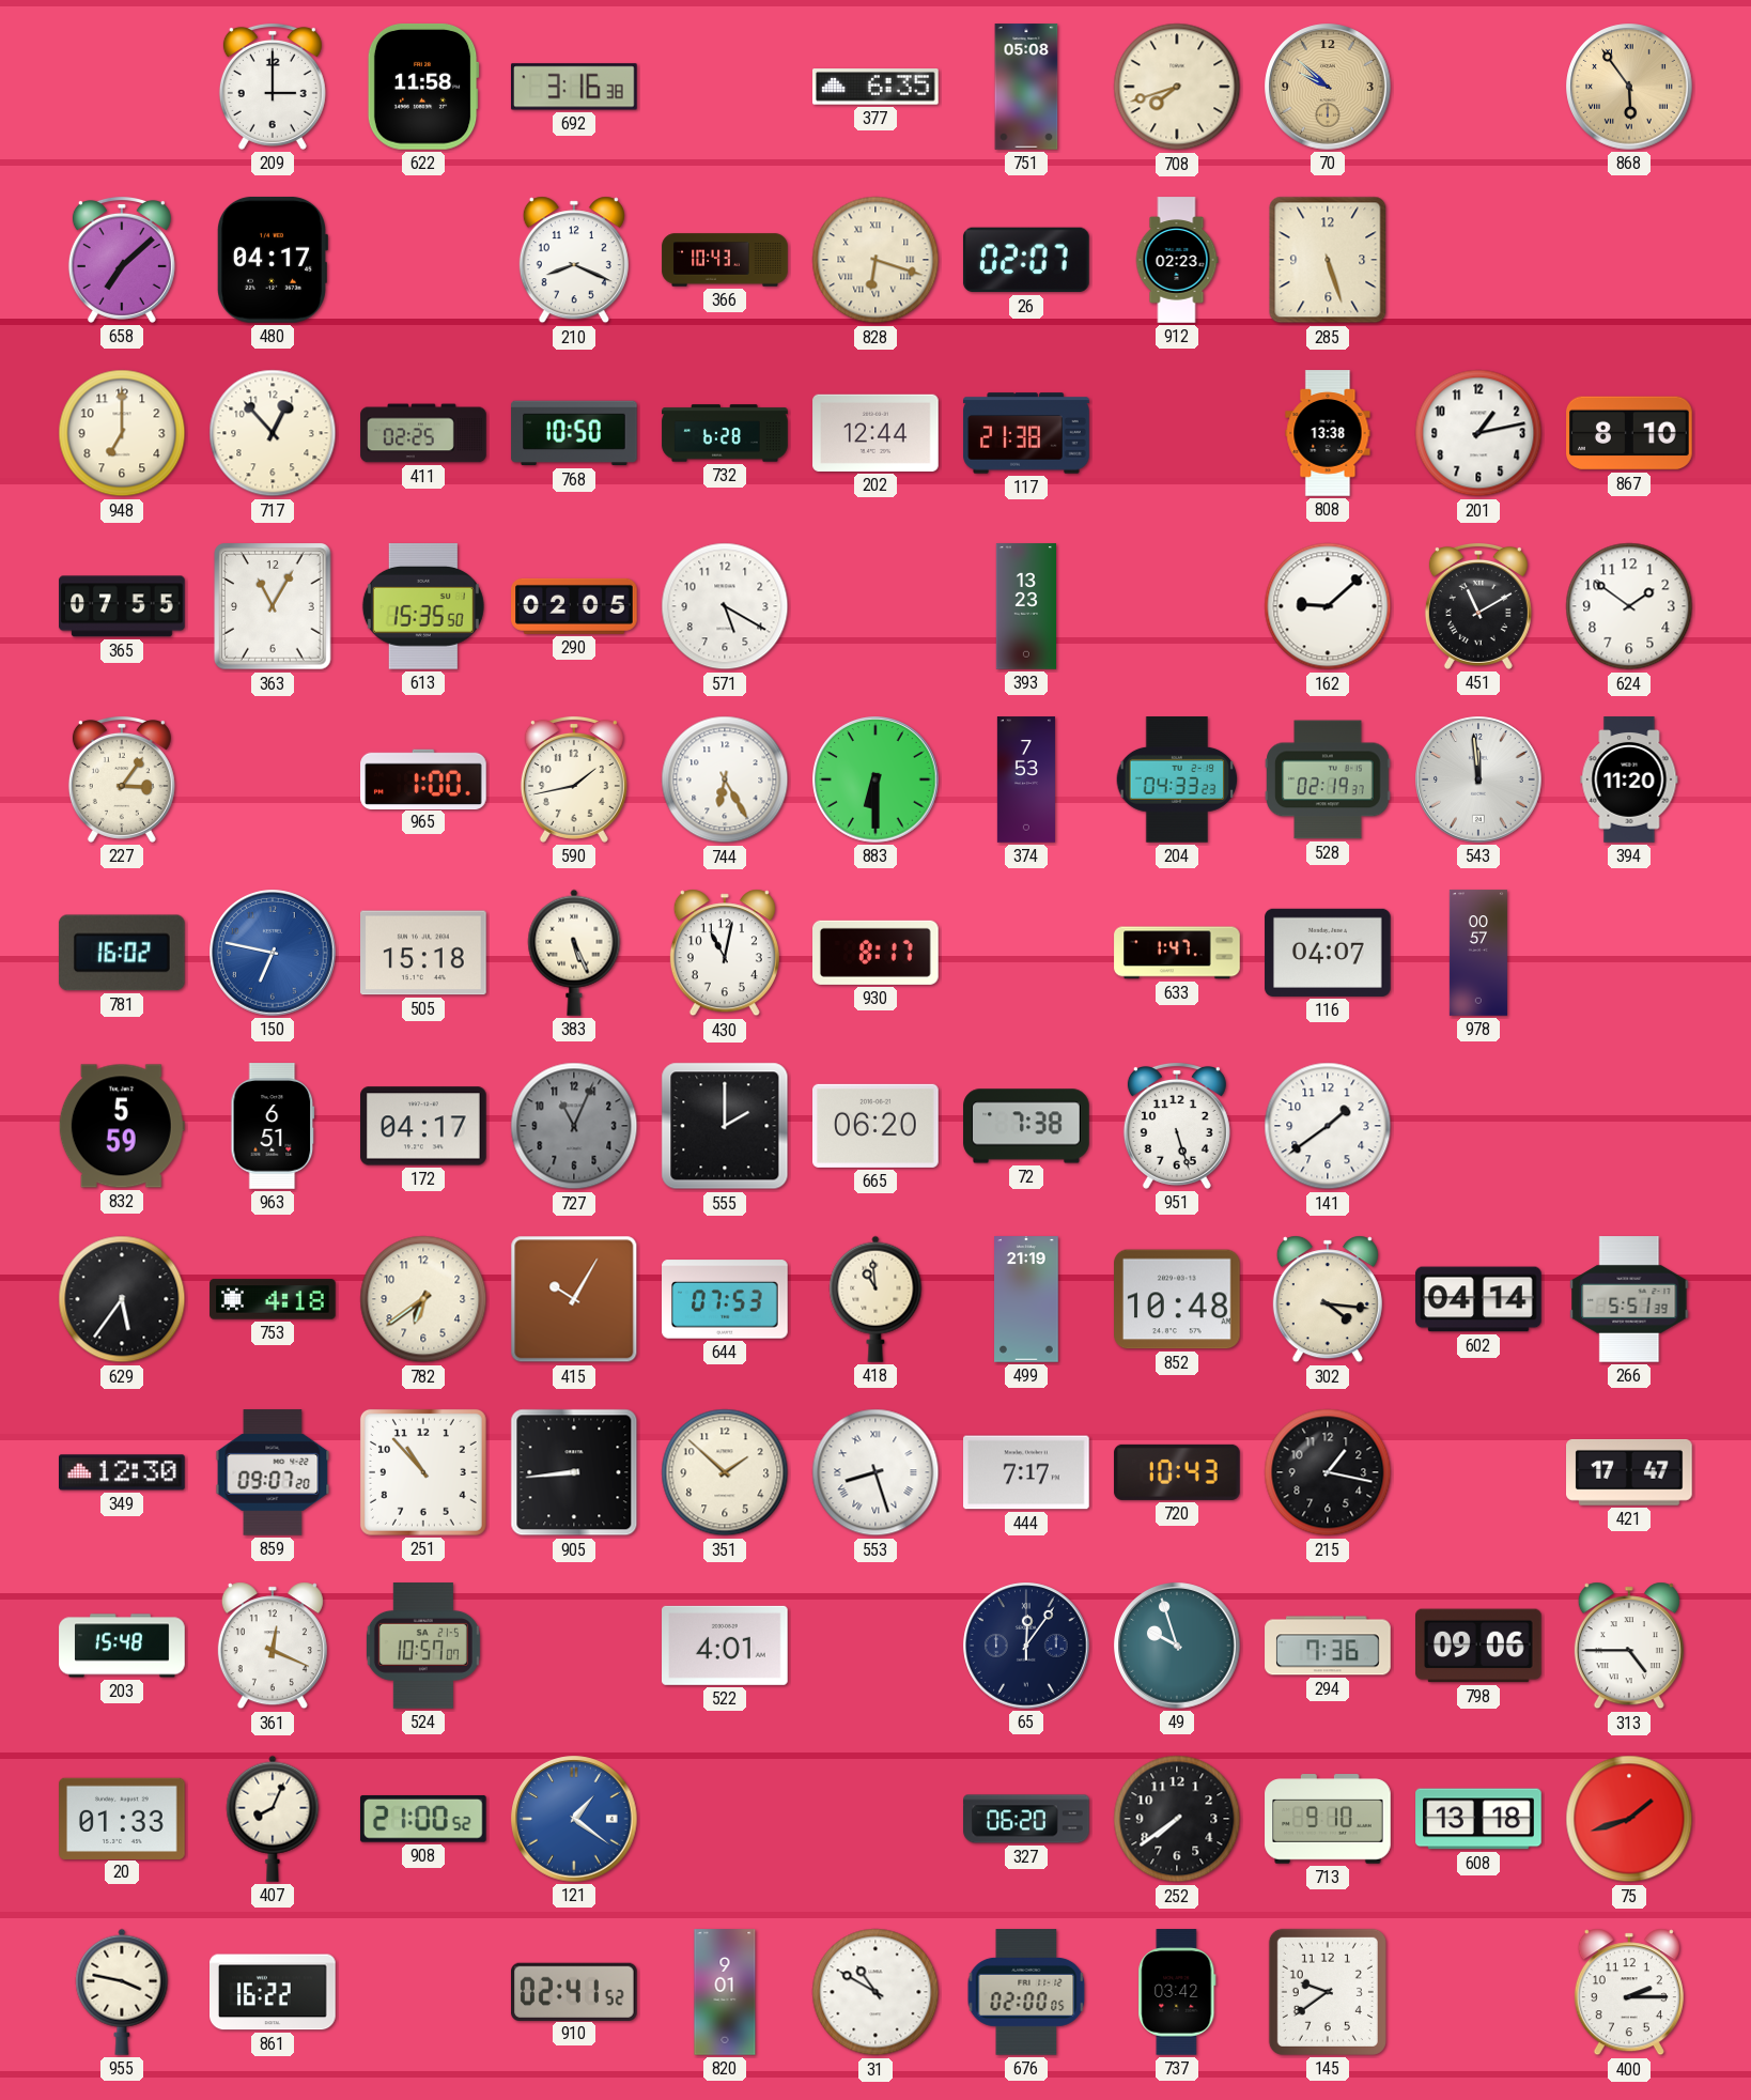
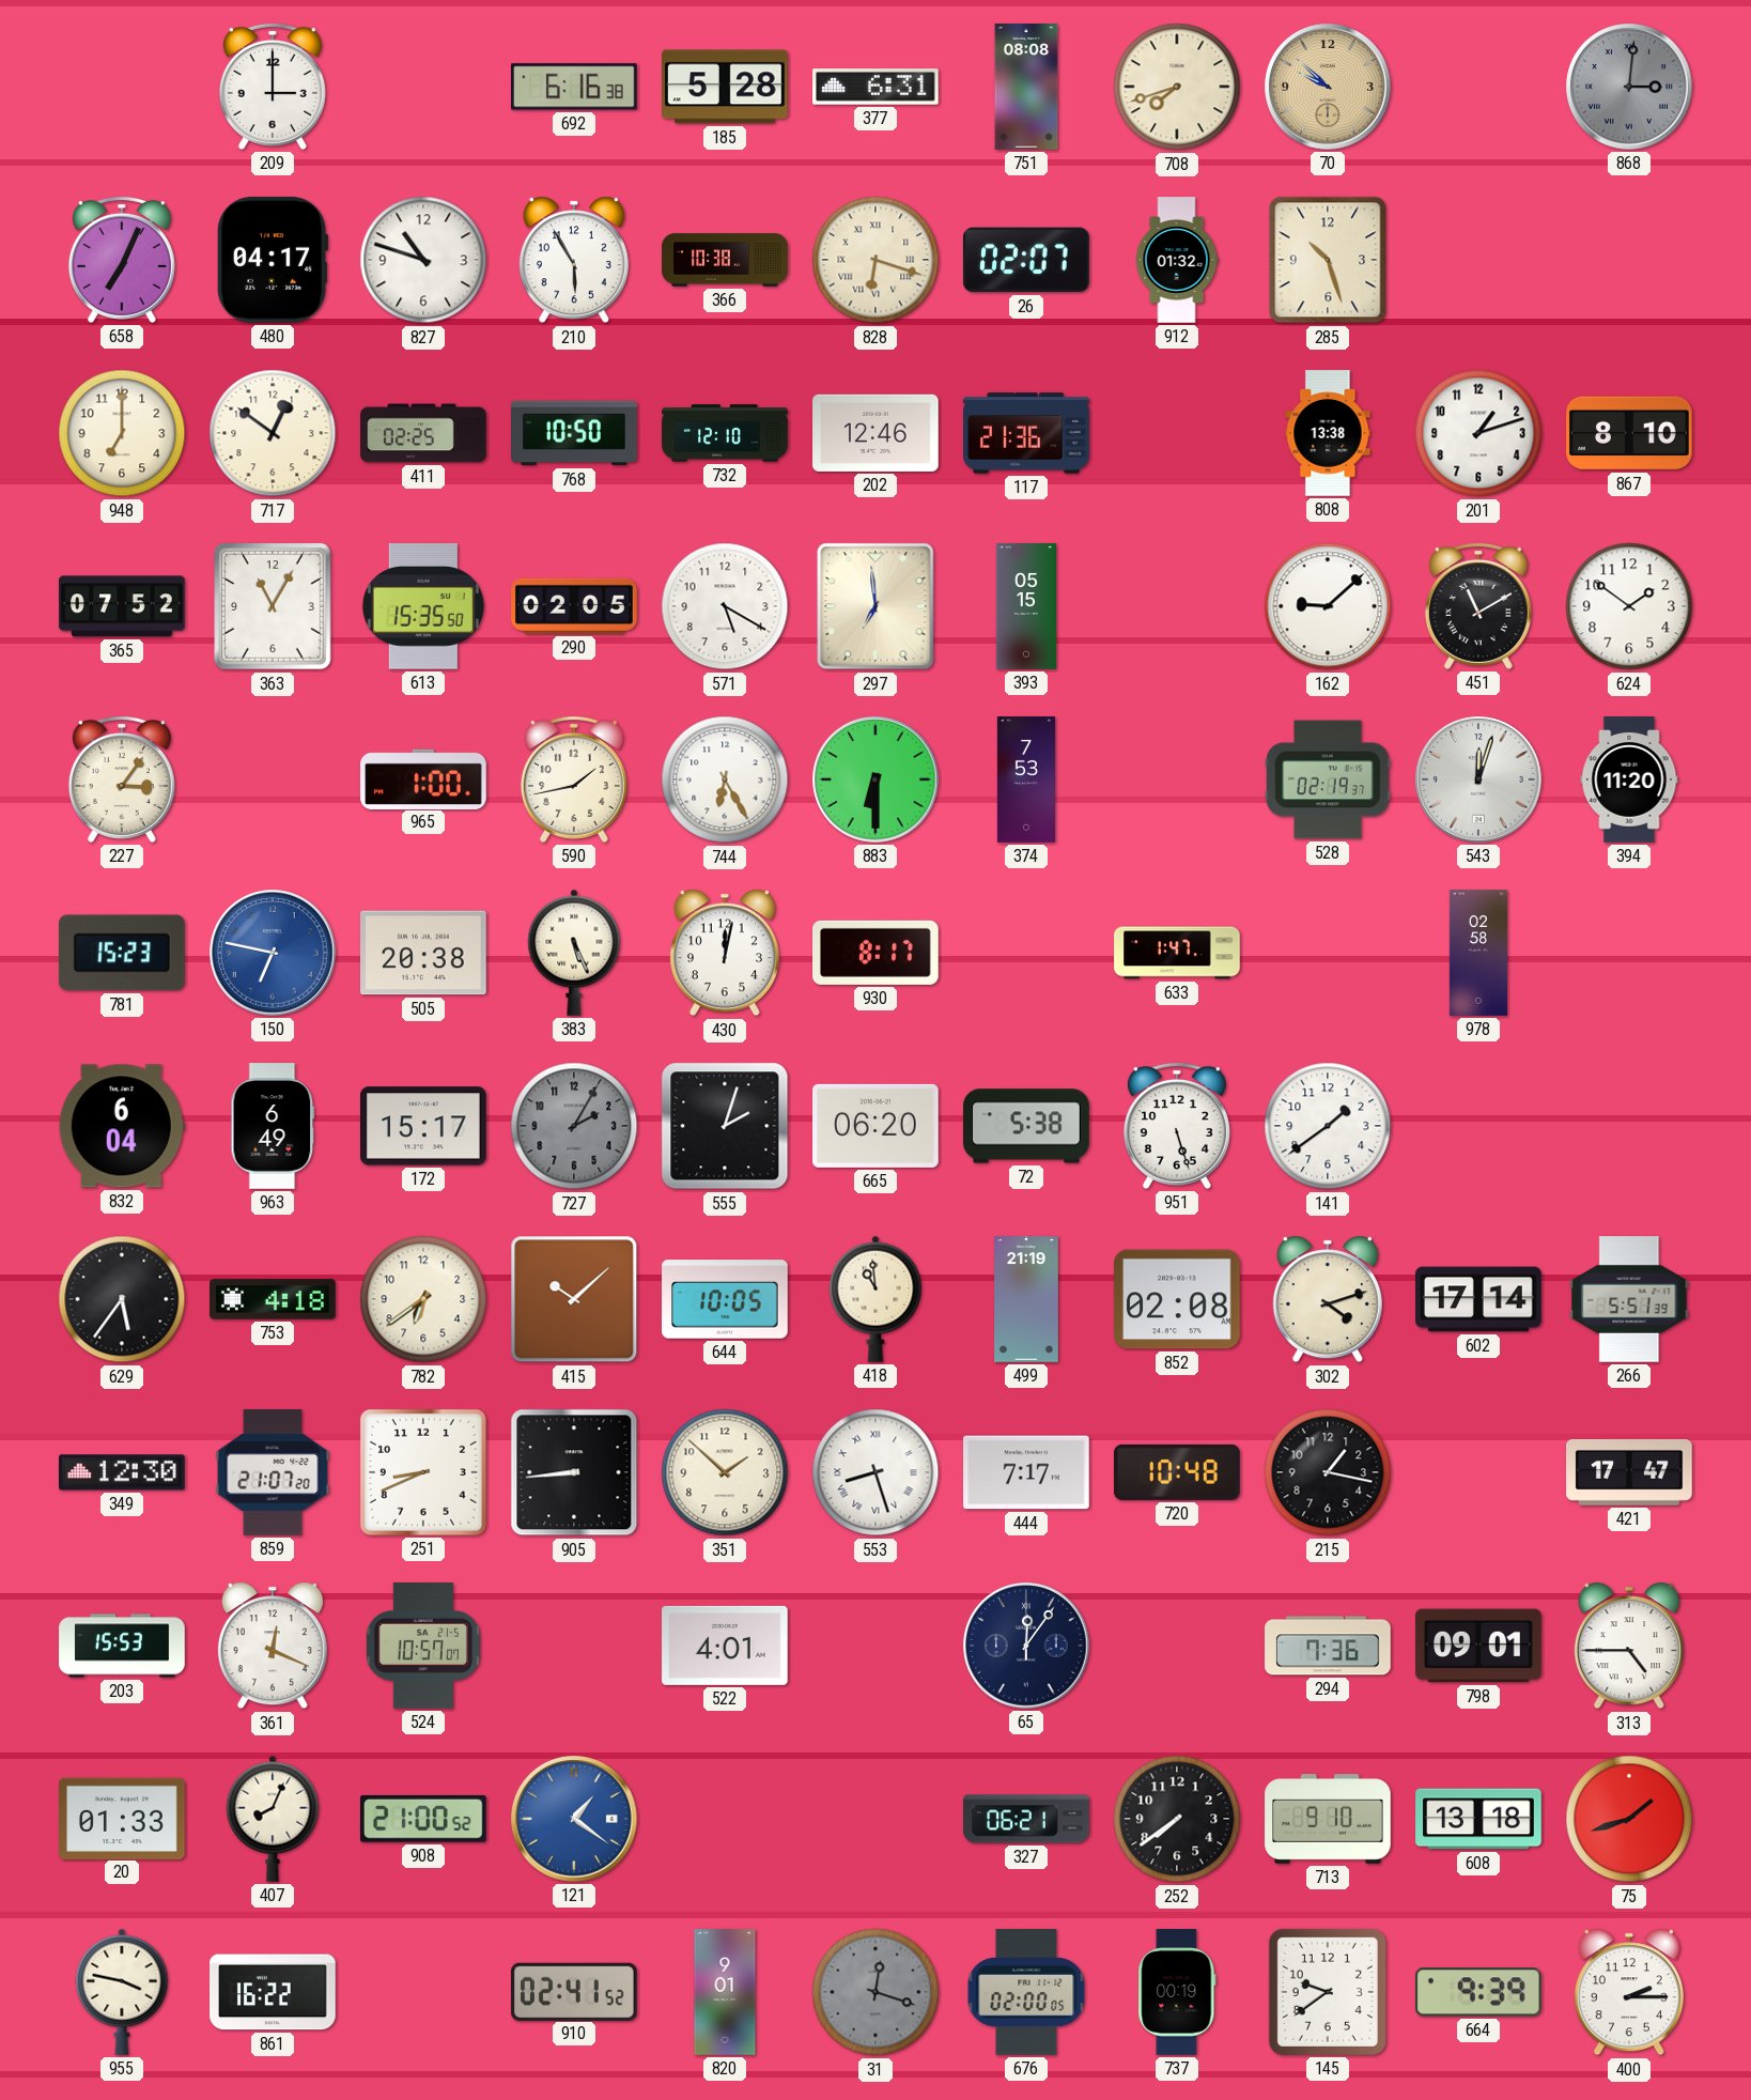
622: 11:58 -> none (423, 87)
692: 3:16 -> 6:16 (575, 87)
185: none -> 5:28 (726, 87)
377: 6:35 -> 6:31 (877, 87)
751: 05:08 -> 08:08 (1026, 87)
868: 5:54 -> 3:01 (1629, 87)
868 dial: champagne -> grey (1629, 87)
658: 7:08 -> 7:04 (122, 260)
827: none -> 10:48 (423, 260)
210: 8:19 -> 5:55 (574, 260)
366: 10:43 -> 10:38 (725, 260)
912: 02:23 -> 01:32 (1177, 260)
285: 5:27 -> 10:27 (1328, 260)
717: 12:53 -> 12:51 (273, 433)
732: 6:28 -> 12:10 (725, 433)
202: 12:44 -> 12:46 (875, 433)
117: 21:38 -> 21:36 (1026, 433)
201: 1:13 -> 1:12 (1478, 433)
365: 07:55 -> 07:52 (122, 606)
297: none -> 6:59 (875, 606)
393: 13:23 -> 05:15 (1026, 606)
204: 04:33 -> none (1177, 779)
543: 11:59 -> 12:03 (1478, 779)
781: 16:02 -> 15:23 (122, 953)
505: 15:18 -> 20:38 (424, 953)
430: 11:02 -> 12:02 (725, 953)
116: 04:07 -> none (1328, 953)
978: 00:57 -> 02:58 (1478, 953)
832: 5:59 -> 6:04 (122, 1126)
963: 6:51 -> 6:49 (273, 1126)
172: 04:17 -> 15:17 (424, 1126)
727: 11:04 -> 2:05 (574, 1126)
555: 2:00 -> 2:03 (725, 1126)
72: 7:38 -> 5:38 (1026, 1126)
415: 10:05 -> 10:08 (574, 1299)
644: 07:53 -> 10:05 (725, 1299)
852: 10:48 -> 02:08 (1178, 1299)
302: 4:16 -> 4:12 (1328, 1299)
602: 04:14 -> 17:14 (1478, 1299)
859: 09:07 -> 21:07 (273, 1472)
251: 10:53 -> 8:41 (423, 1472)
720: 10:43 -> 10:48 (1177, 1472)
203: 15:48 -> 15:53 (122, 1646)
49: 9:57 -> none (1177, 1646)
798: 09:06 -> 09:01 (1479, 1646)
327: 06:20 -> 06:21 (1026, 1819)
31: 10:50 -> 12:18 (875, 1992)
31 dial: white -> grey (875, 1992)
737: 03:42 -> 00:19 (1177, 1992)
664: none -> 9:39 (1478, 1992)
